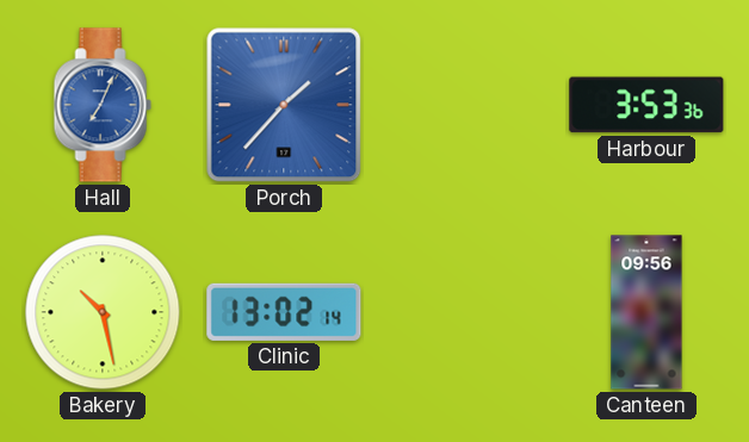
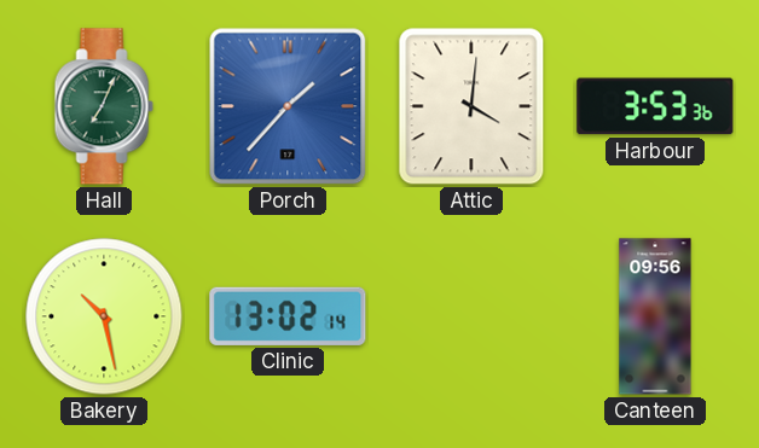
Hall dial: blue -> green (104, 106)
Attic: none -> 4:01 (471, 106)
